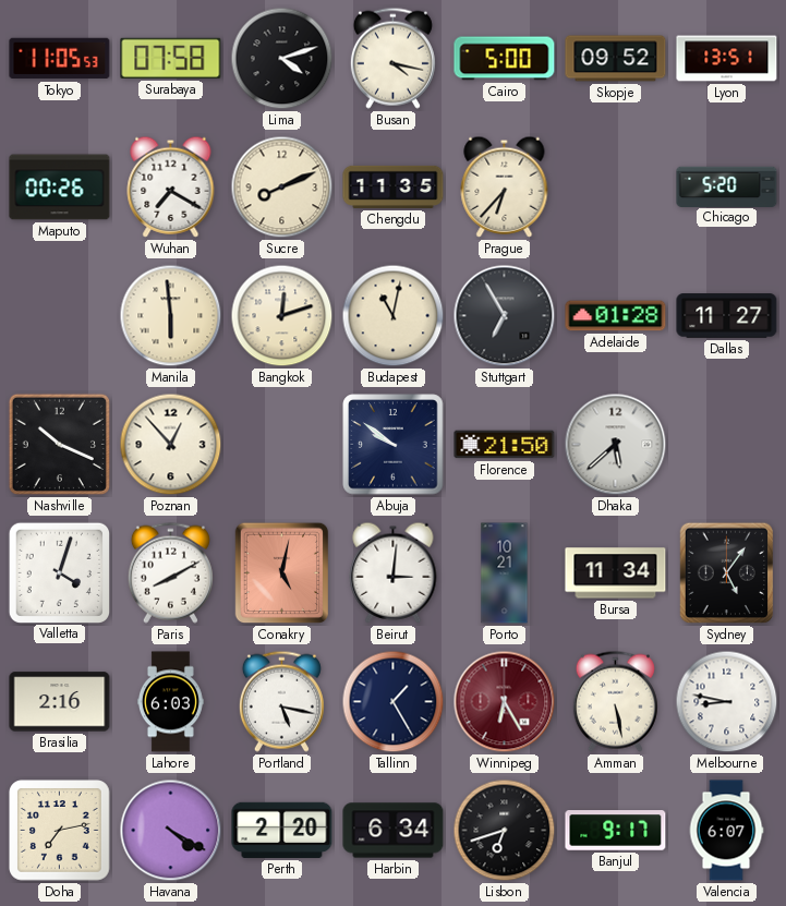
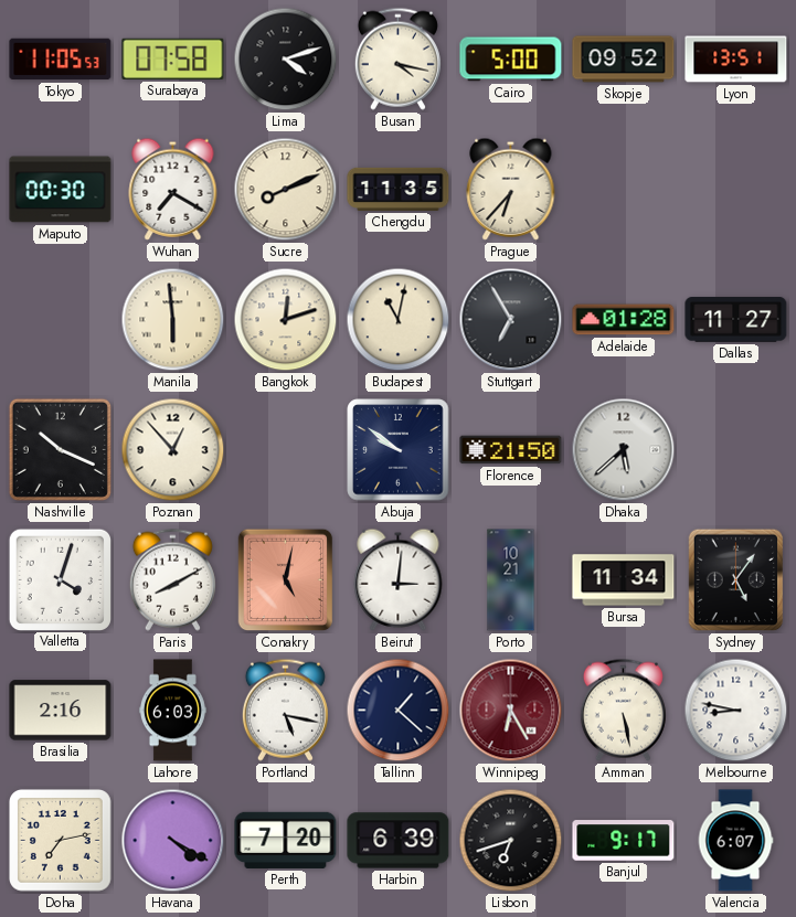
Maputo: 00:26 -> 00:30 (61, 190)
Chicago: 5:20 -> none (727, 186)
Tallinn: 1:25 -> 1:22 (399, 711)
Perth: 2:20 -> 7:20 (286, 840)
Harbin: 6:34 -> 6:39 (399, 841)
